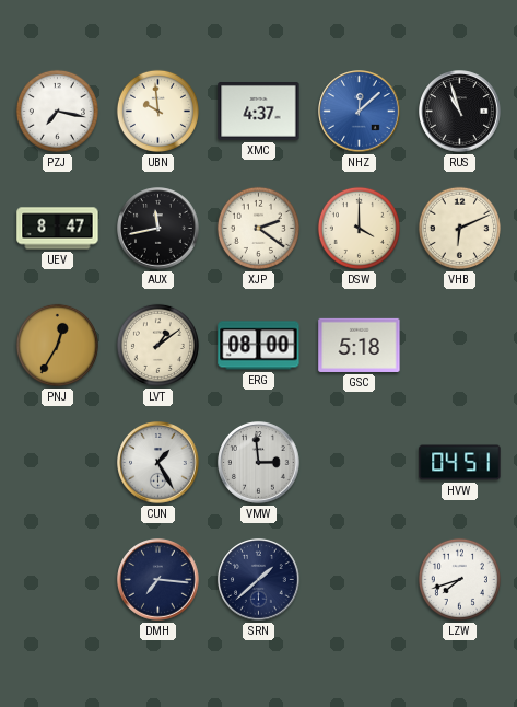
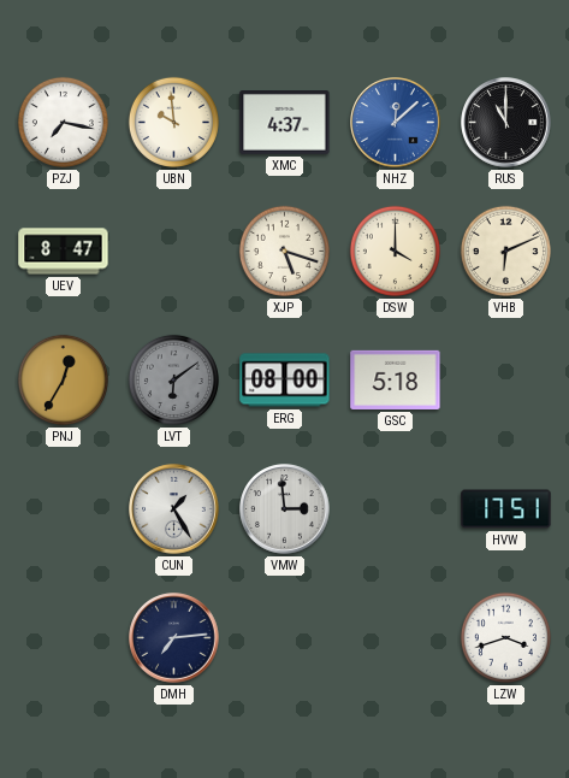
RUS: 10:57 -> 11:00 (506, 123)
AUX: 11:43 -> none (158, 229)
XJP: 2:21 -> 5:18 (284, 251)
LVT: 1:09 -> 6:09 (173, 379)
LVT dial: cream -> grey (173, 379)
HVW: 04:51 -> 17:51 (506, 509)
DMH: 7:16 -> 7:14 (174, 638)
SRN: 1:38 -> none (259, 580)
LZW: 7:42 -> 3:42 (505, 637)
